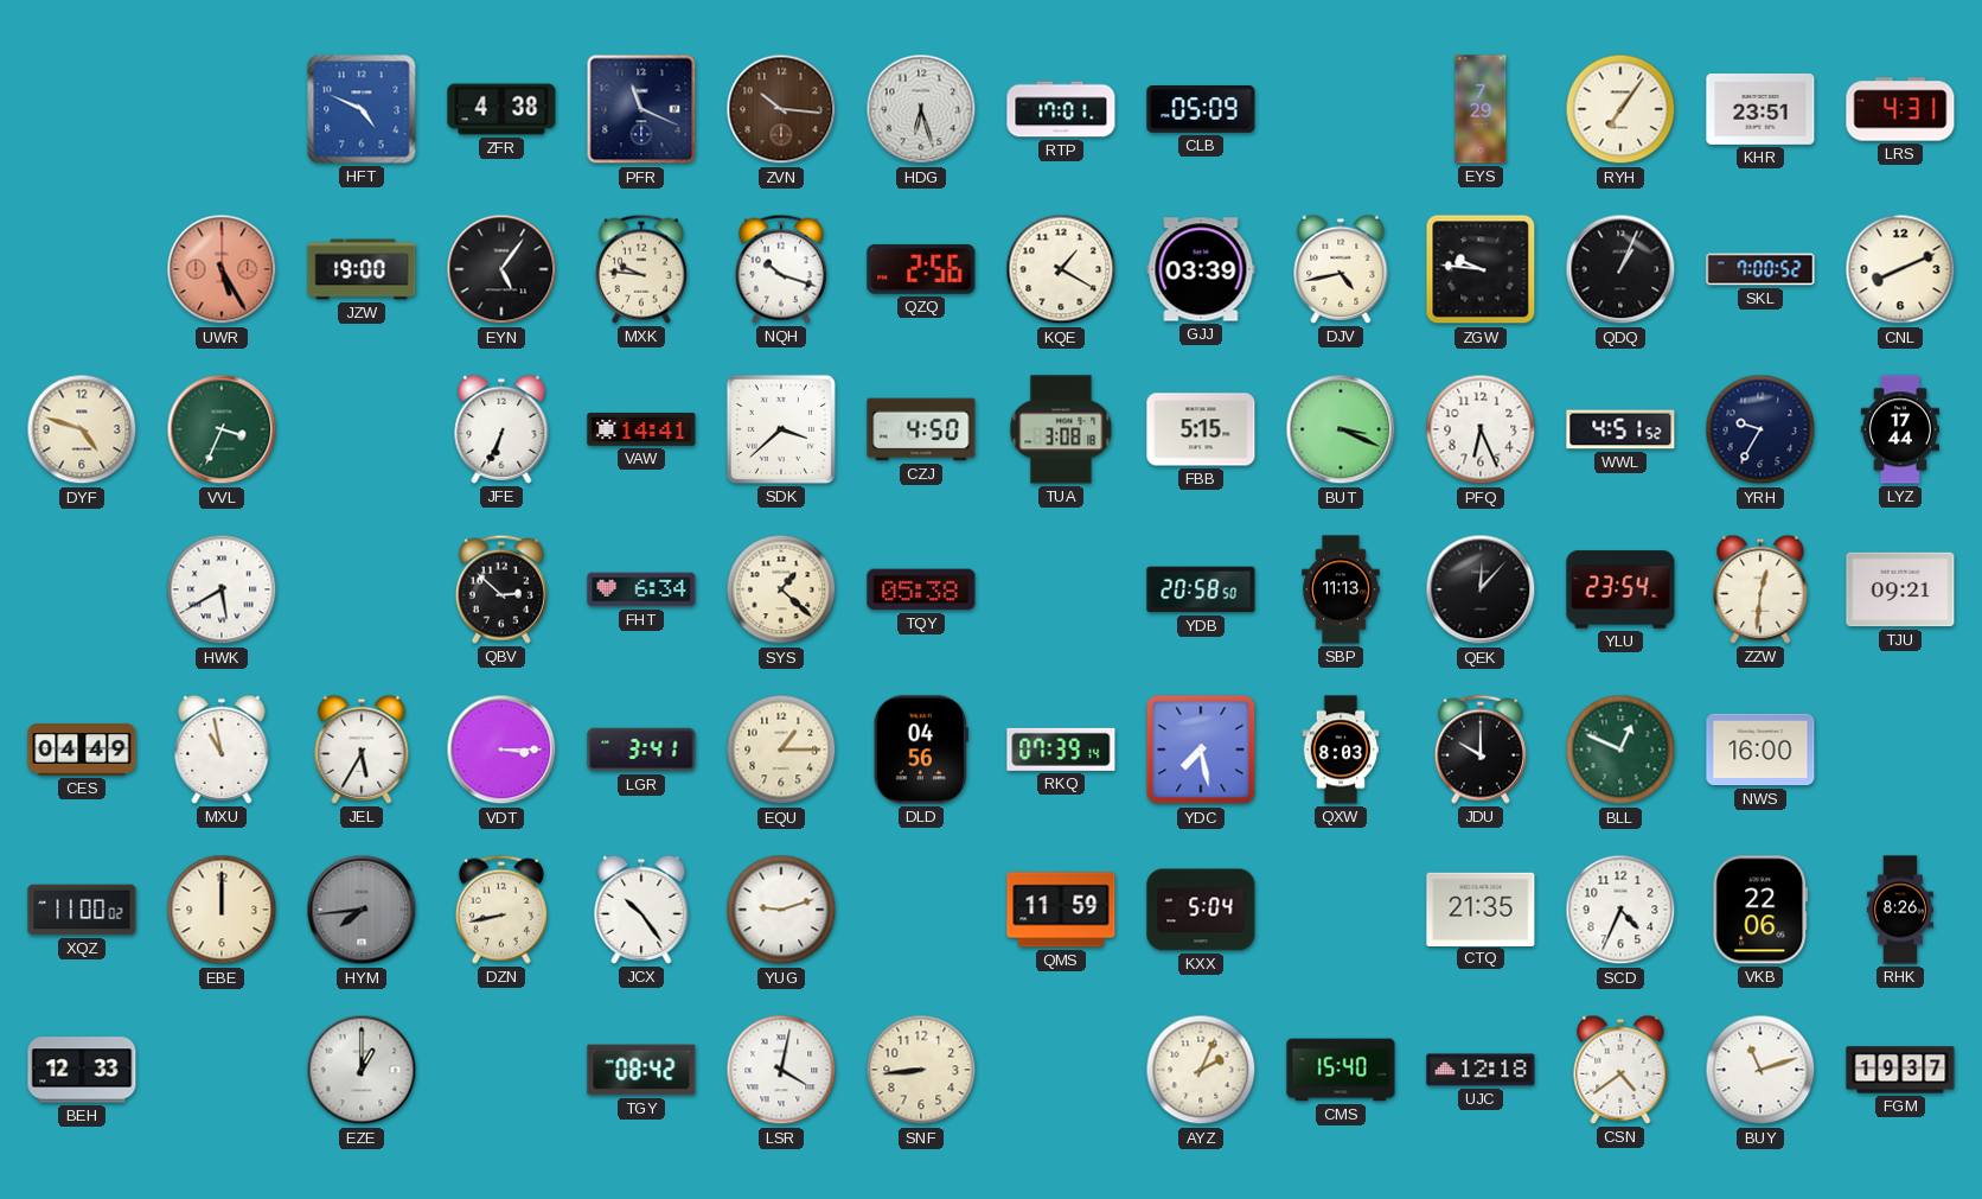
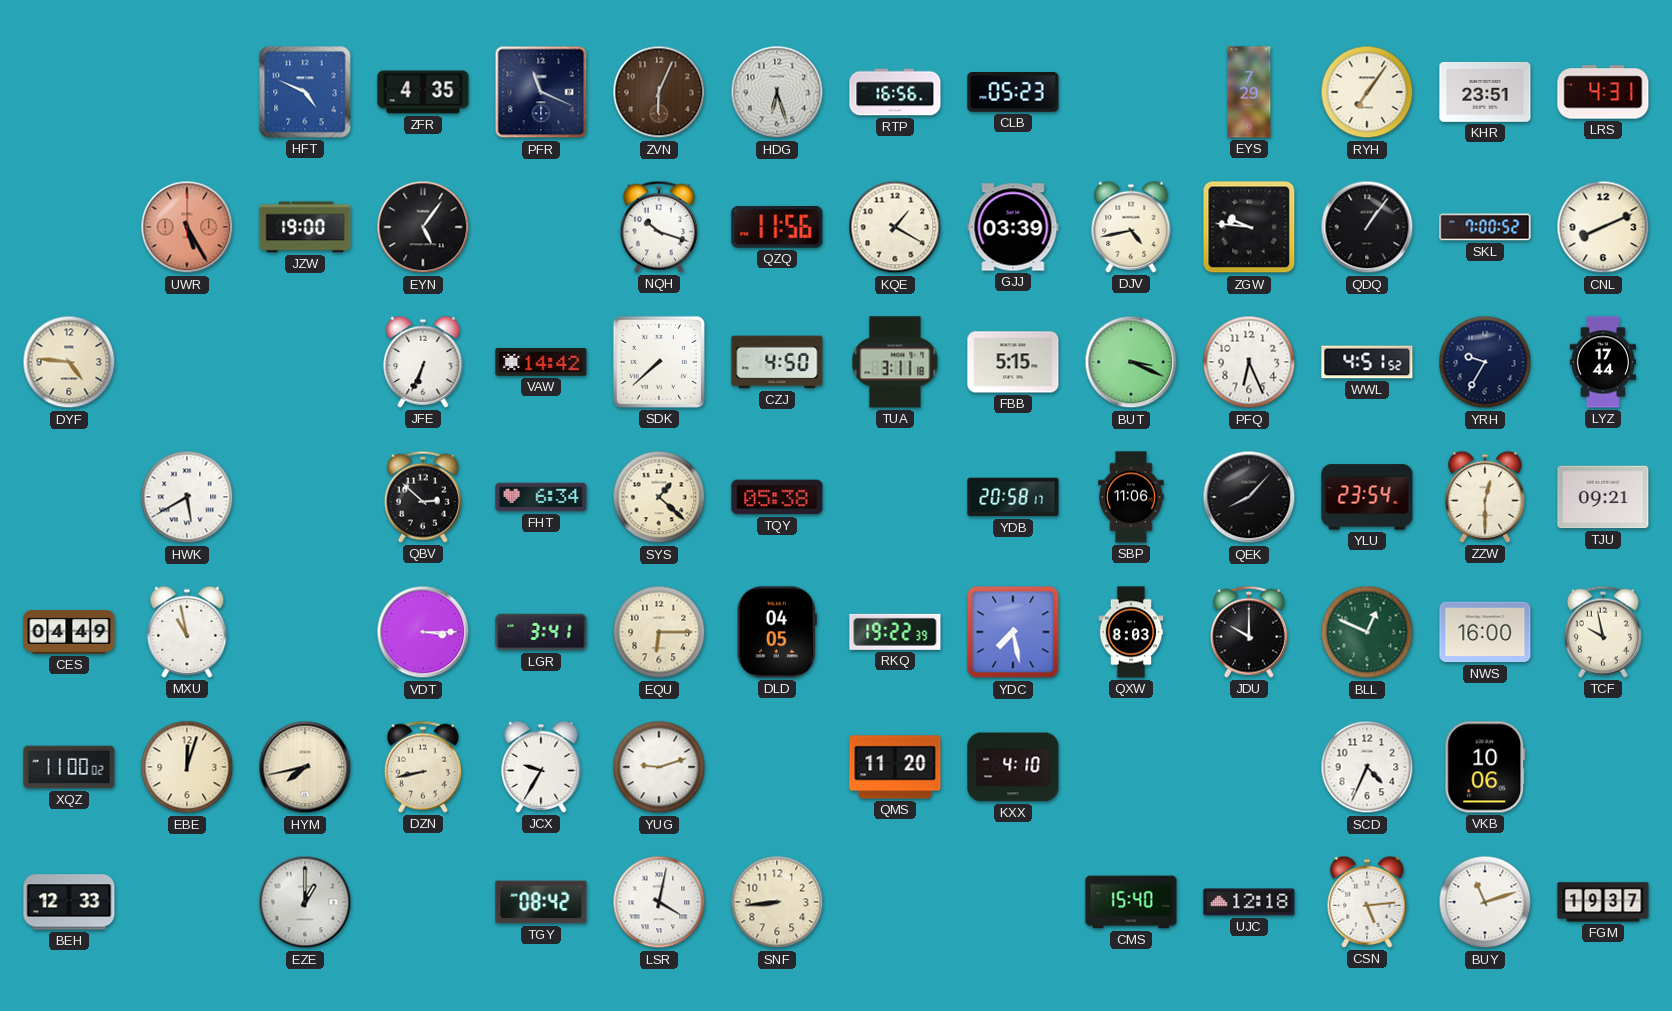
ZFR: 4:38 -> 4:35 (423, 92)
ZVN: 10:16 -> 6:04 (659, 92)
RTP: 17:01 -> 16:56 (895, 92)
CLB: 05:09 -> 05:23 (1013, 93)
MXK: 9:46 -> none (641, 269)
QZQ: 2:56 -> 11:56 (777, 227)
QDQ: 1:04 -> 1:06 (1367, 227)
DYF: 4:48 -> 4:46 (69, 362)
VVL: 3:34 -> none (222, 429)
VAW: 14:41 -> 14:42 (541, 363)
SDK: 3:38 -> 7:38 (659, 362)
TUA: 3:08 -> 3:11 (895, 362)
YDB: 20:58:50 -> 20:58:17 (1013, 497)
SBP: 11:13 -> 11:06 (1131, 497)
QEK: 12:07 -> 8:07 (1249, 497)
ZZW: 12:31 -> 12:30 (1485, 497)
JEL: 5:35 -> none (362, 750)
EQU: 1:15 -> 6:15 (659, 632)
DLD: 04:56 -> 04:05 (777, 632)
RKQ: 07:39 -> 19:22 (895, 632)
TCF: none -> 9:58 (1603, 632)
EBE: 12:00 -> 12:03 (187, 767)
HYM: 7:44 -> 7:43 (305, 767)
HYM dial: grey -> cream (305, 767)
JCX: 10:24 -> 9:35 (541, 767)
QMS: 11:59 -> 11:20 (895, 767)
KXX: 5:04 -> 4:10 (1013, 767)
CTQ: 21:35 -> none (1481, 908)
VKB: 22:06 -> 10:06 (1485, 767)
RHK: 8:26 -> none (1900, 910)
AYZ: 2:04 -> none (1201, 1070)
CSN: 4:39 -> 5:14 (1367, 902)
